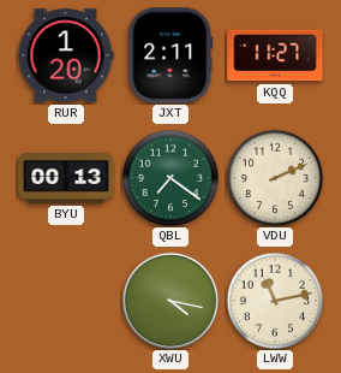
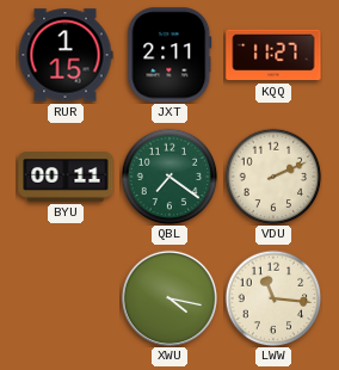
RUR: 1:20 -> 1:15 (66, 55)
BYU: 00:13 -> 00:11 (66, 177)
LWW: 11:13 -> 11:16 (273, 298)
